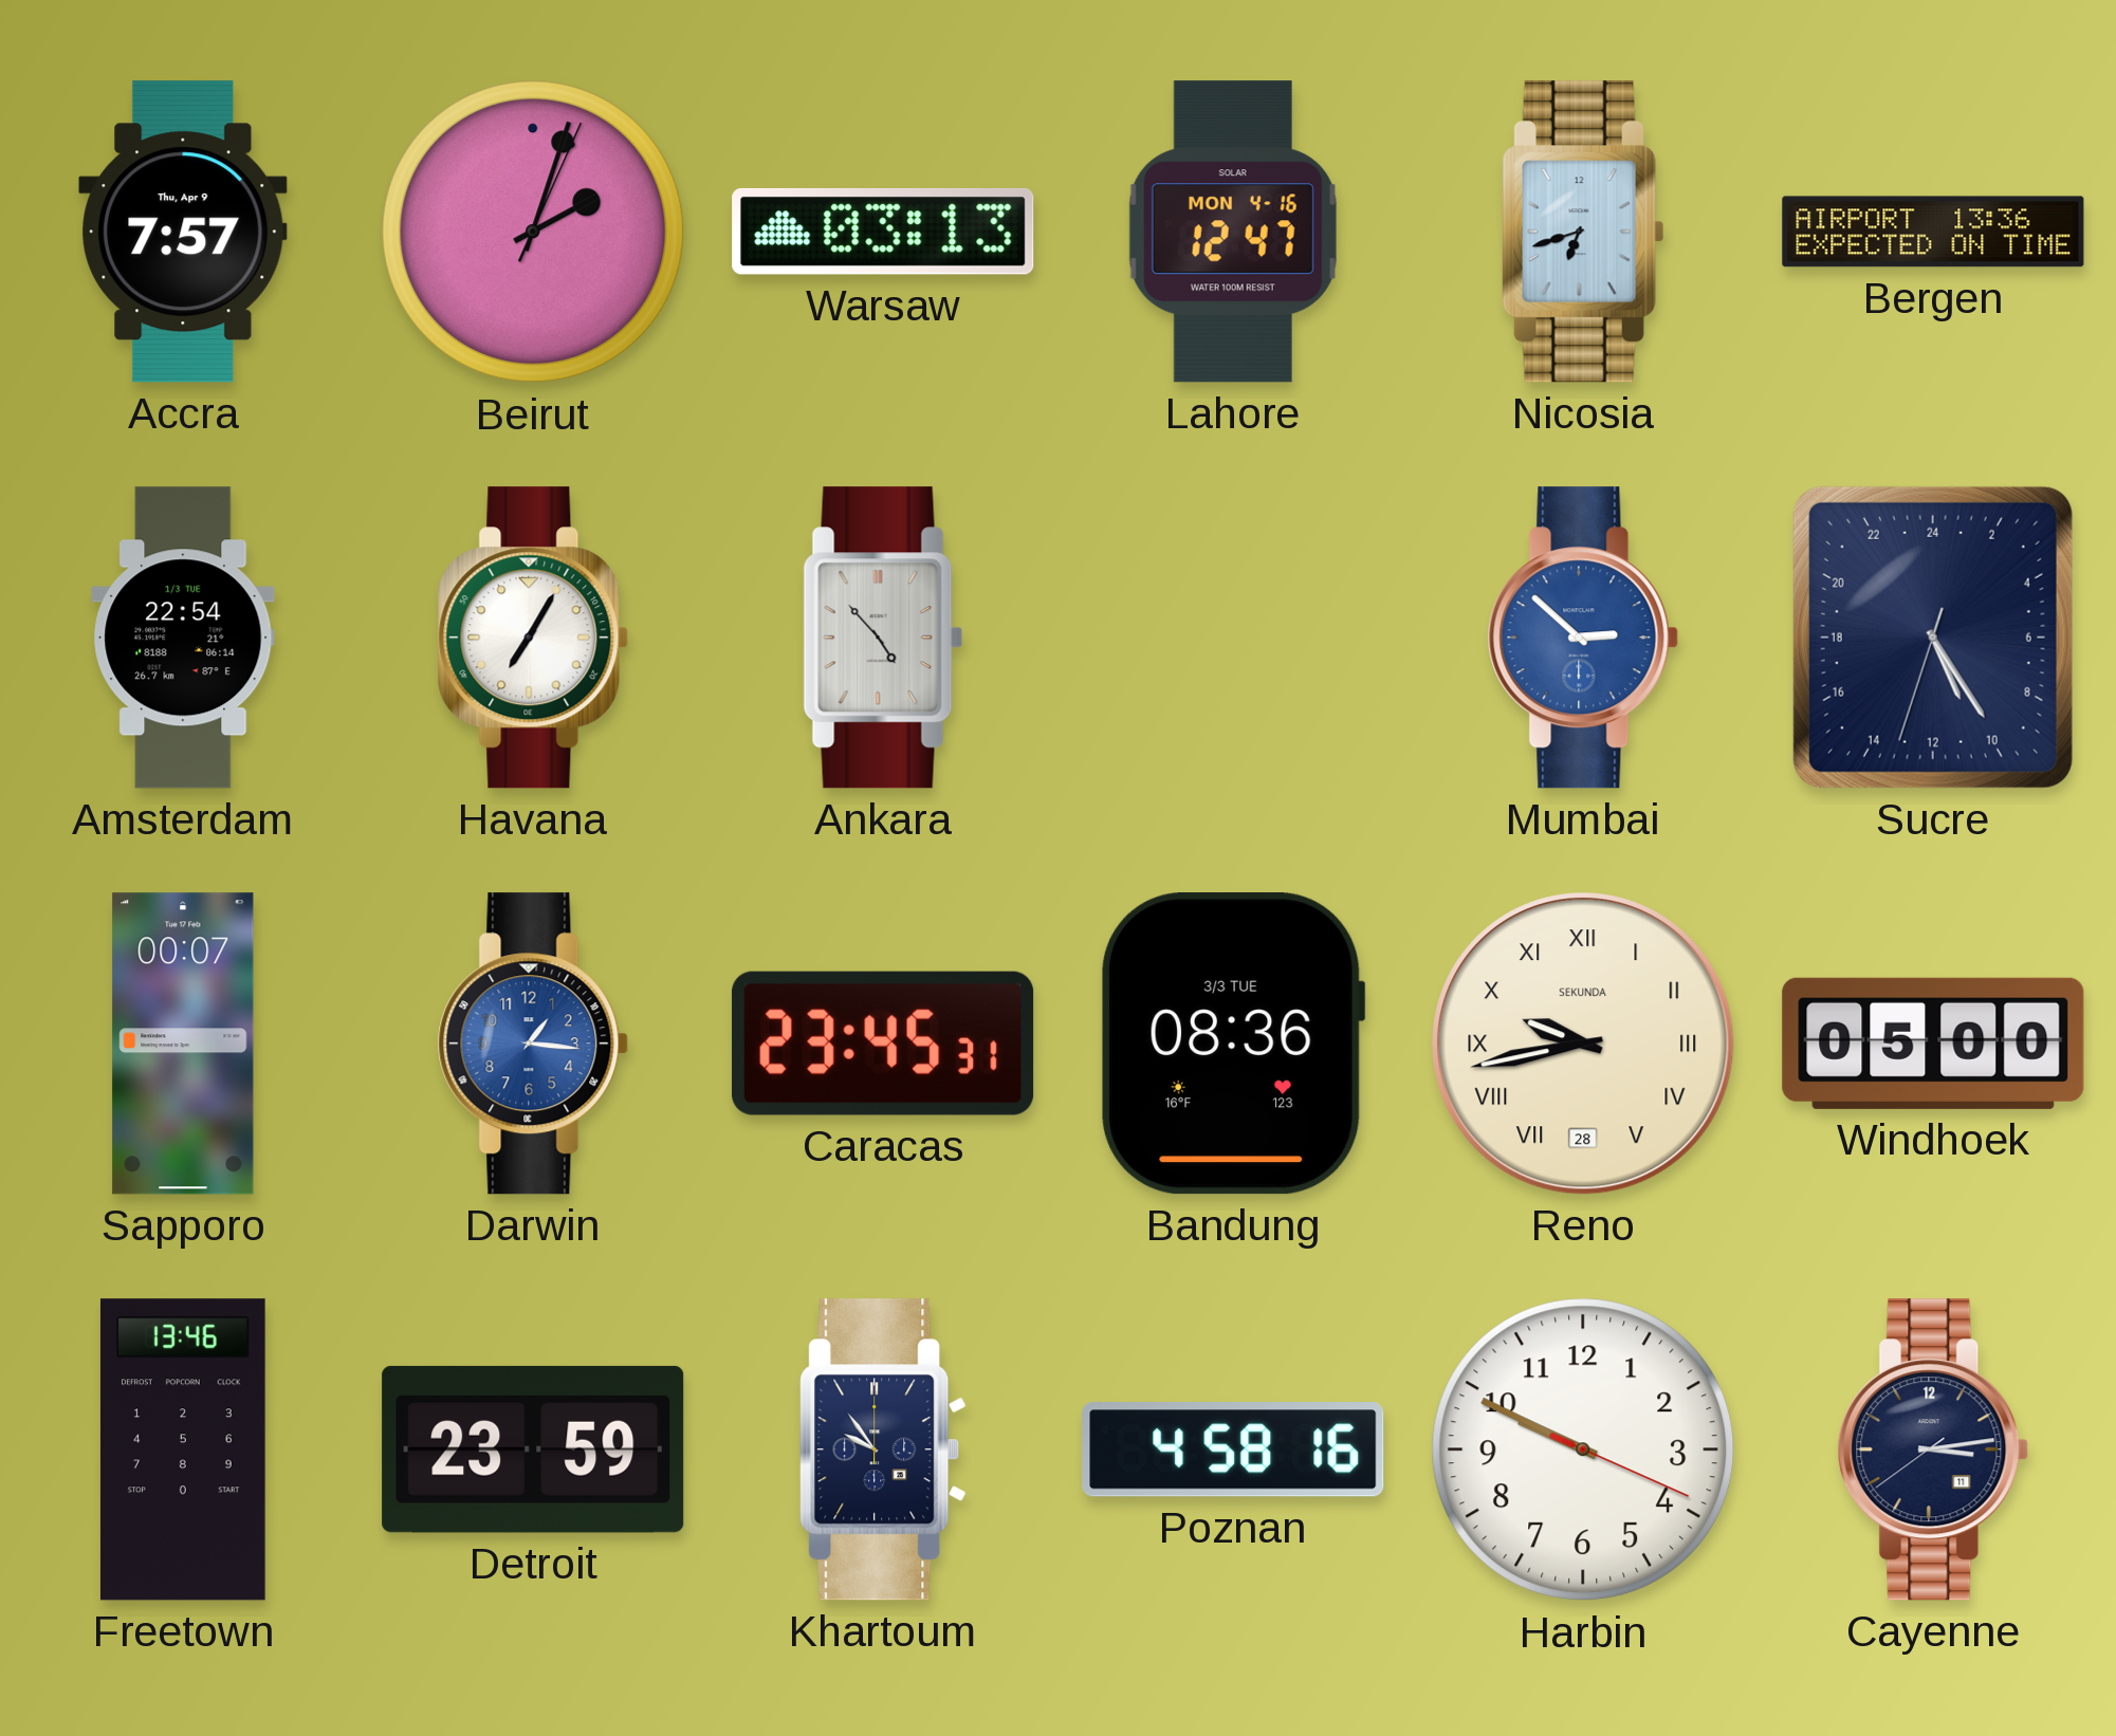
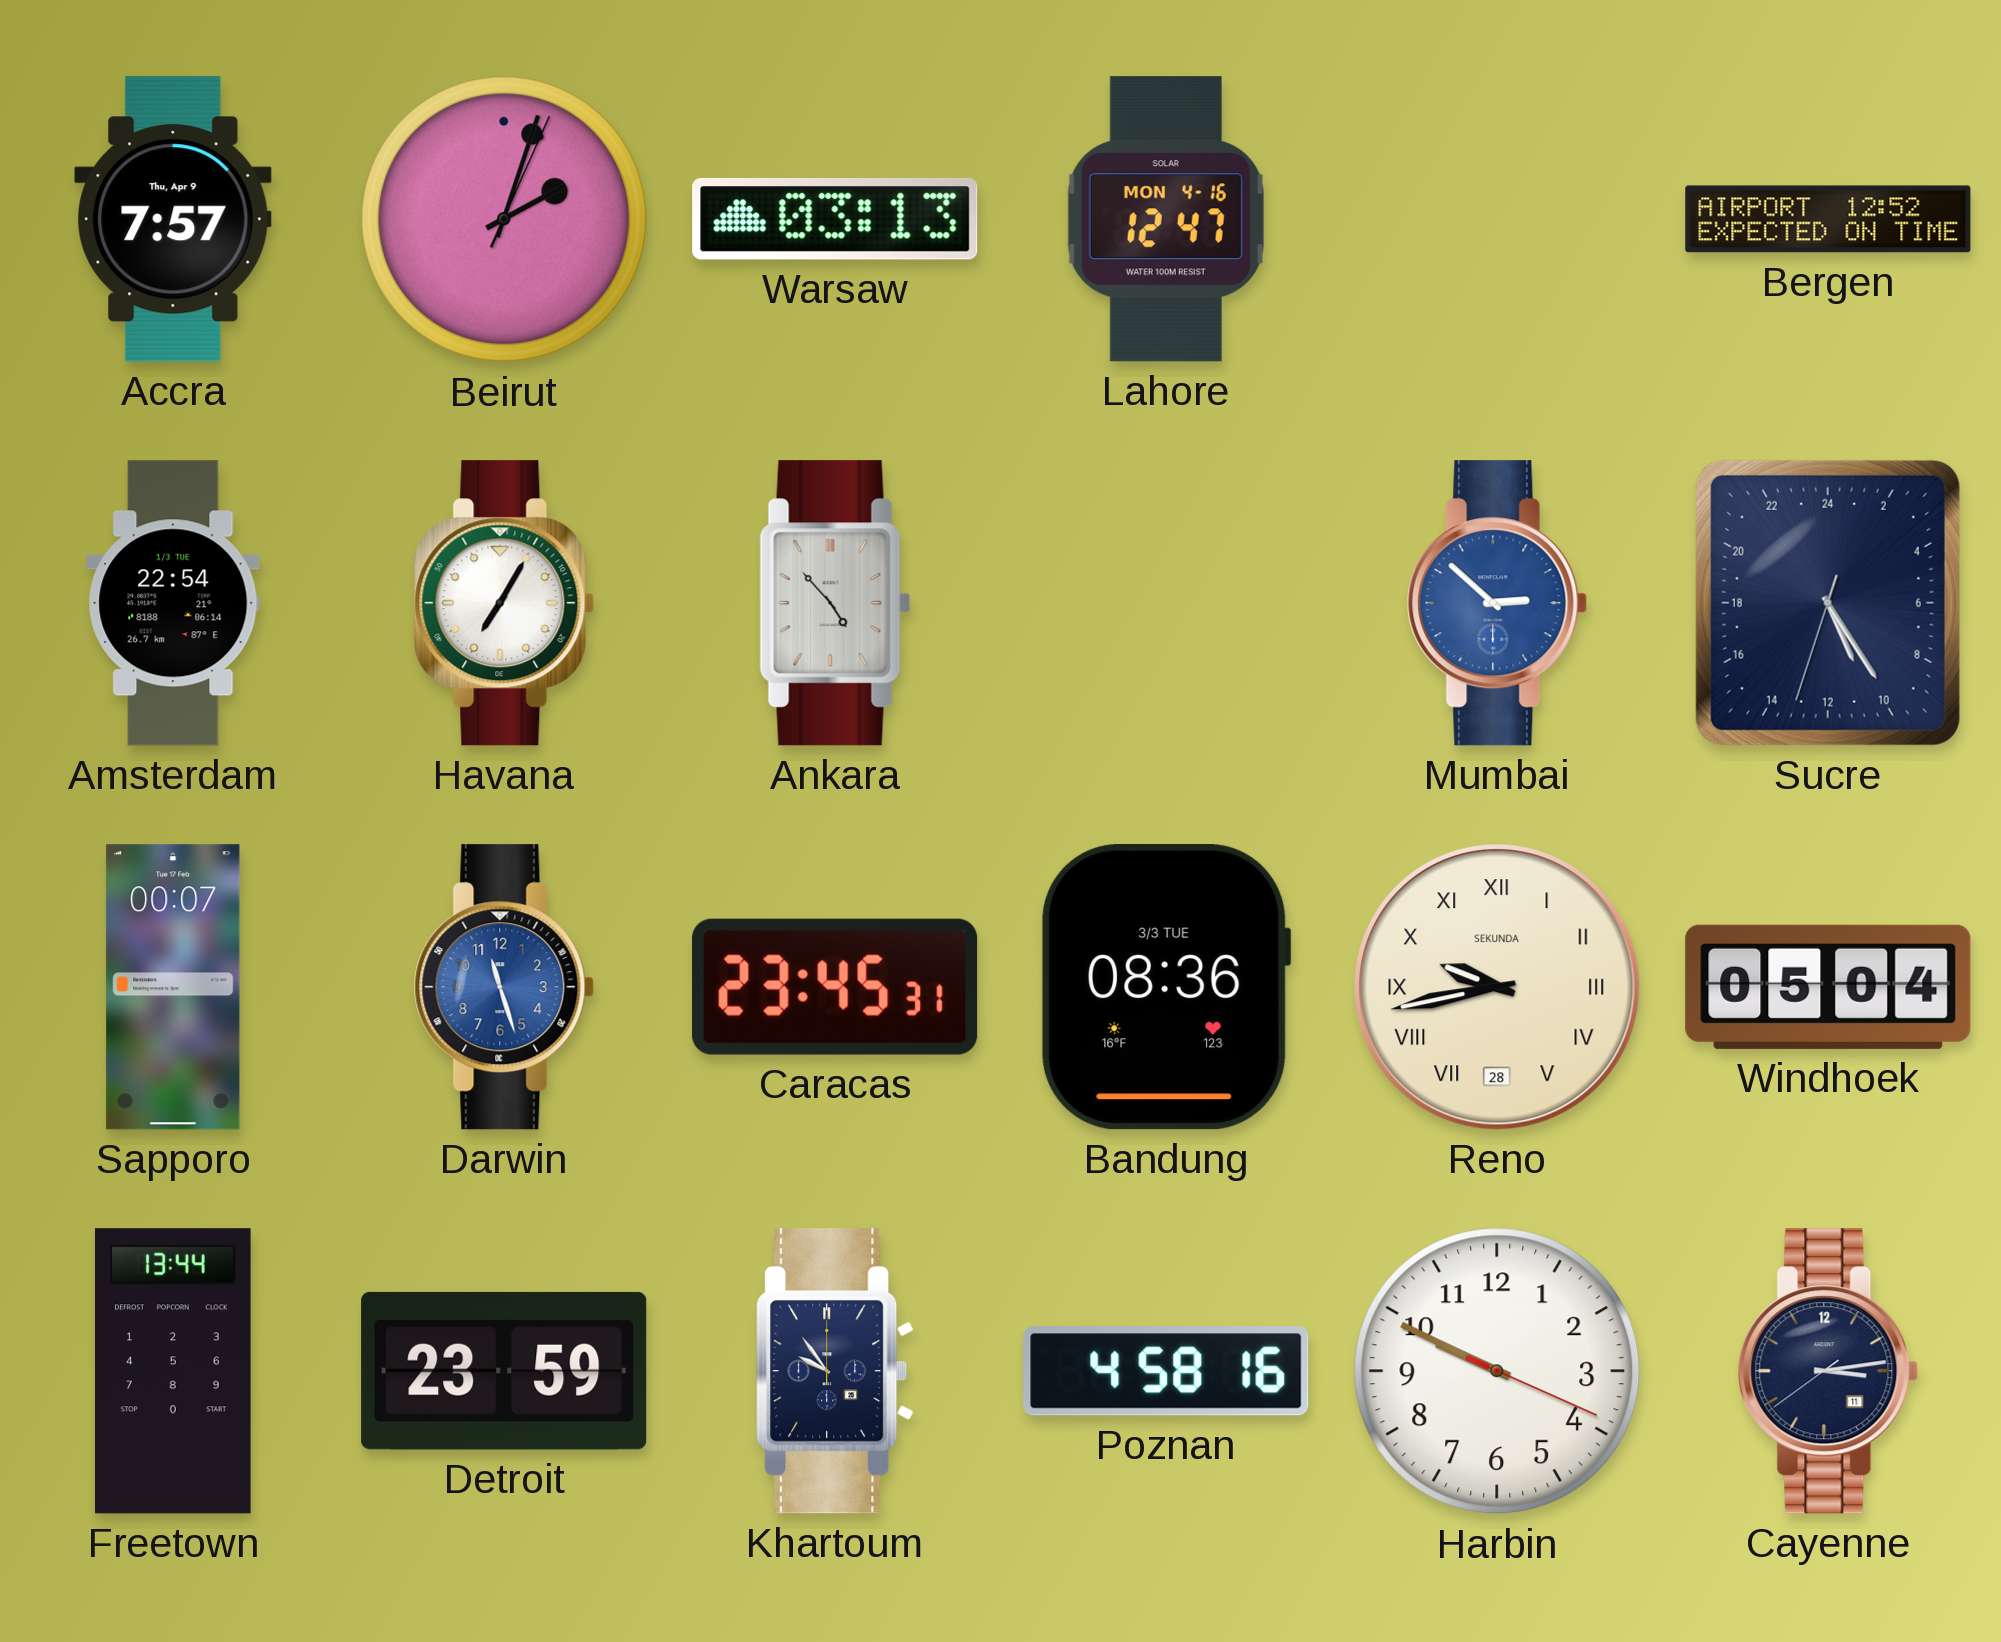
Nicosia: 6:42 -> none (1583, 232)
Bergen: 13:36 -> 12:52 (1828, 219)
Darwin: 1:16 -> 11:27 (504, 987)
Windhoek: 05:00 -> 05:04 (1828, 987)
Freetown: 13:46 -> 13:44 (173, 1371)
